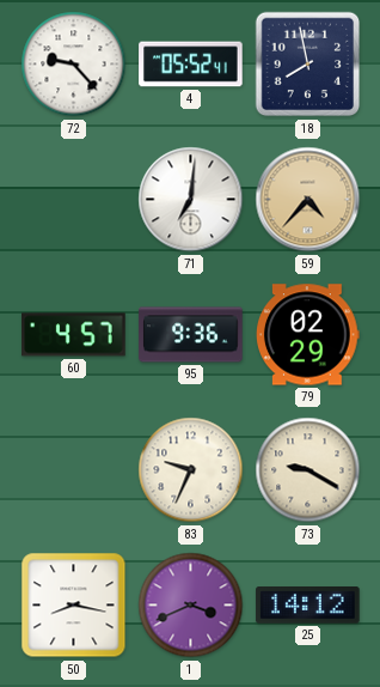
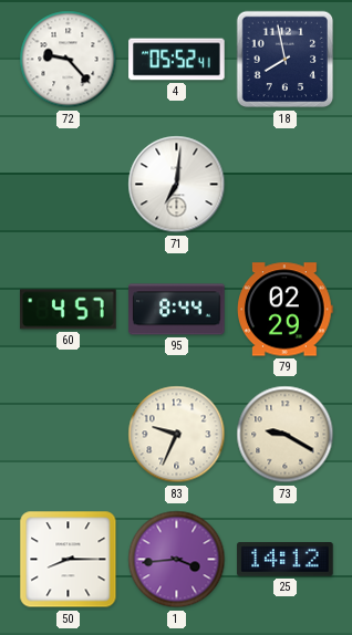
59: 4:37 -> none (308, 200)
95: 9:36 -> 8:44 (177, 310)
50: 8:17 -> 8:15 (69, 560)
1: 3:41 -> 3:44 (177, 560)
